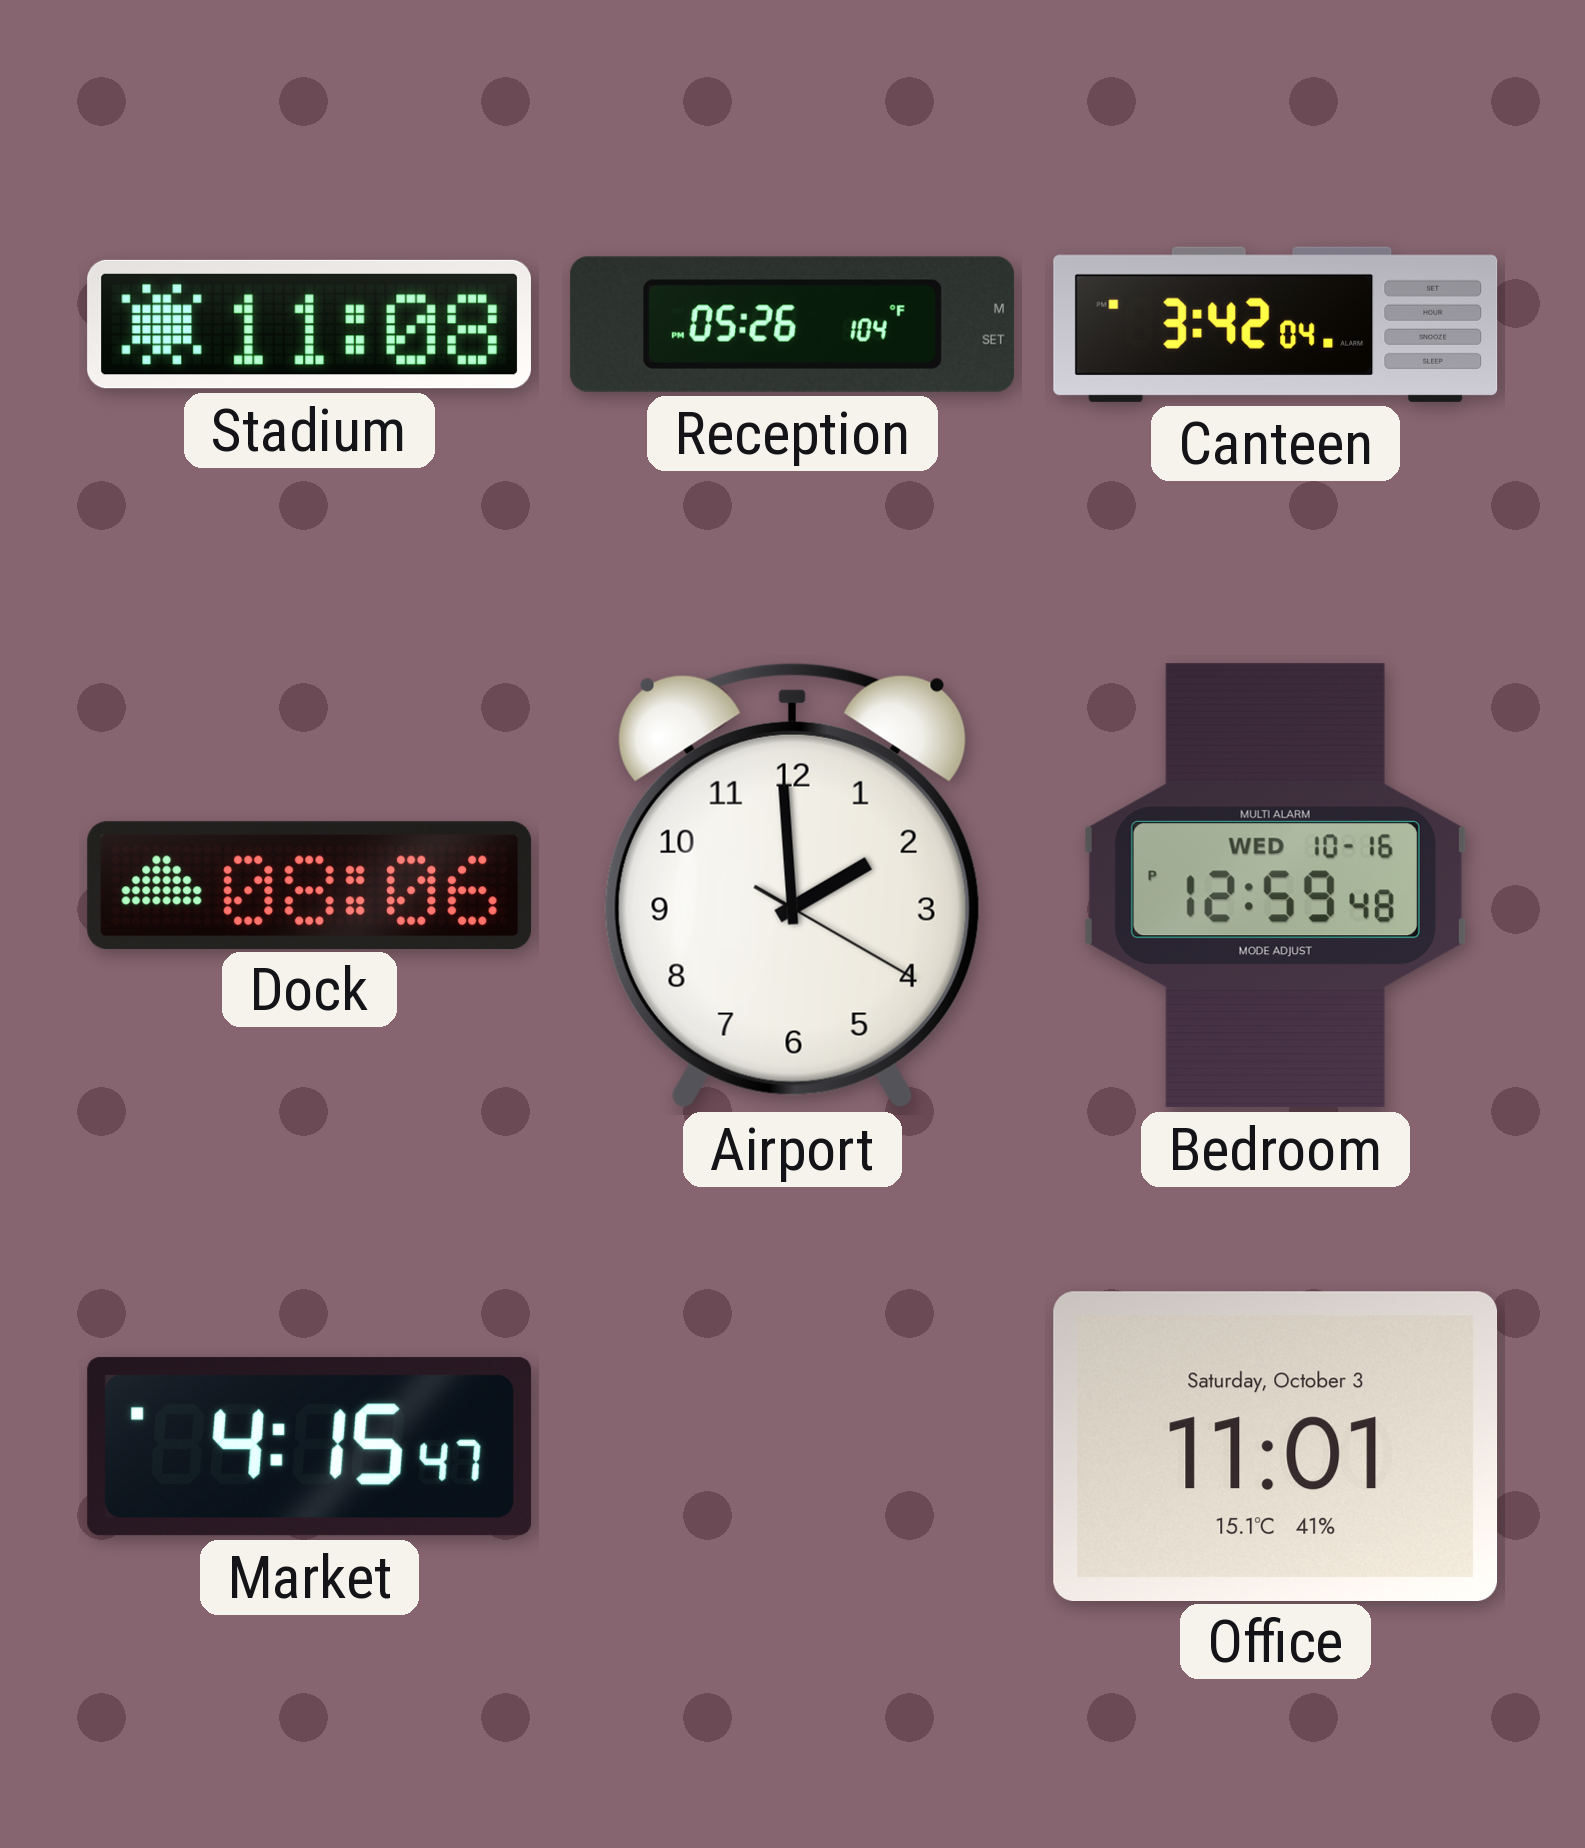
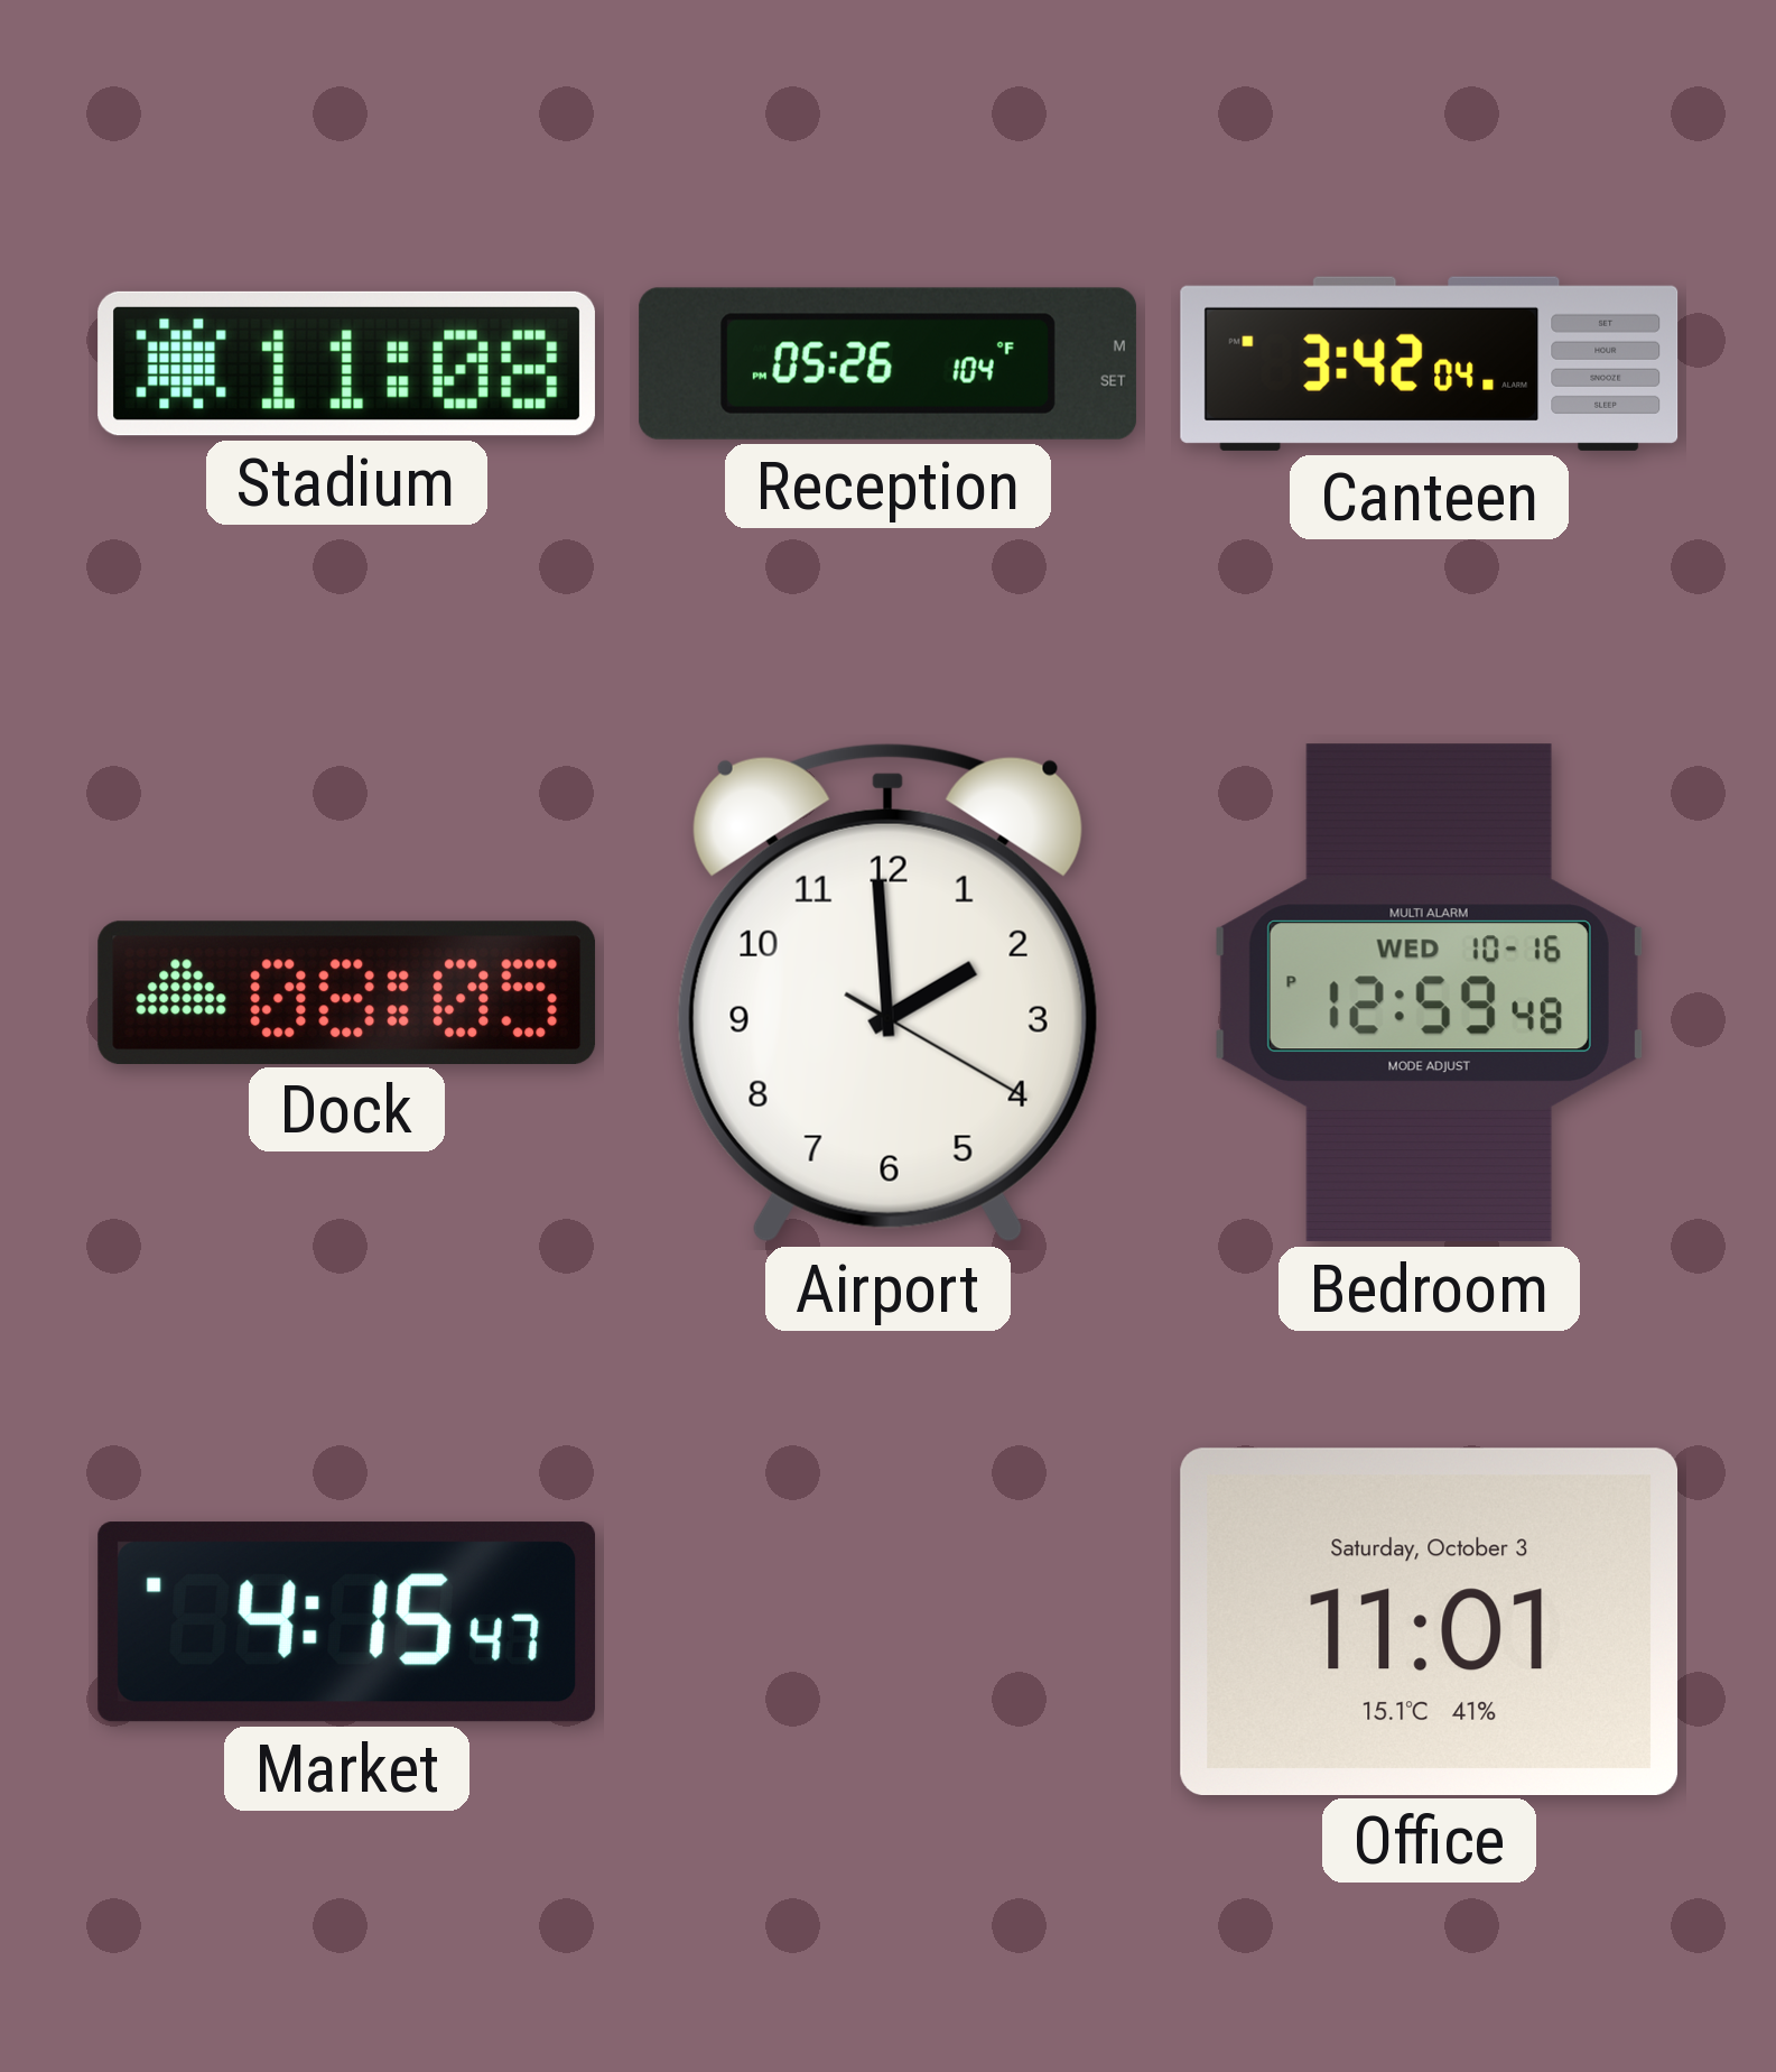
Dock: 08:06 -> 08:05 (347, 992)
